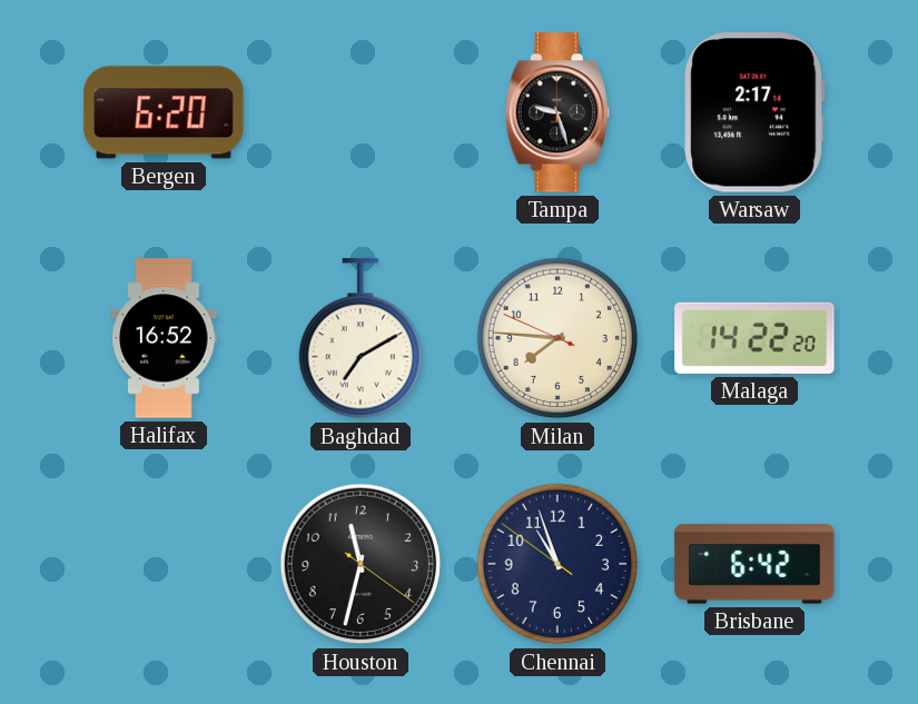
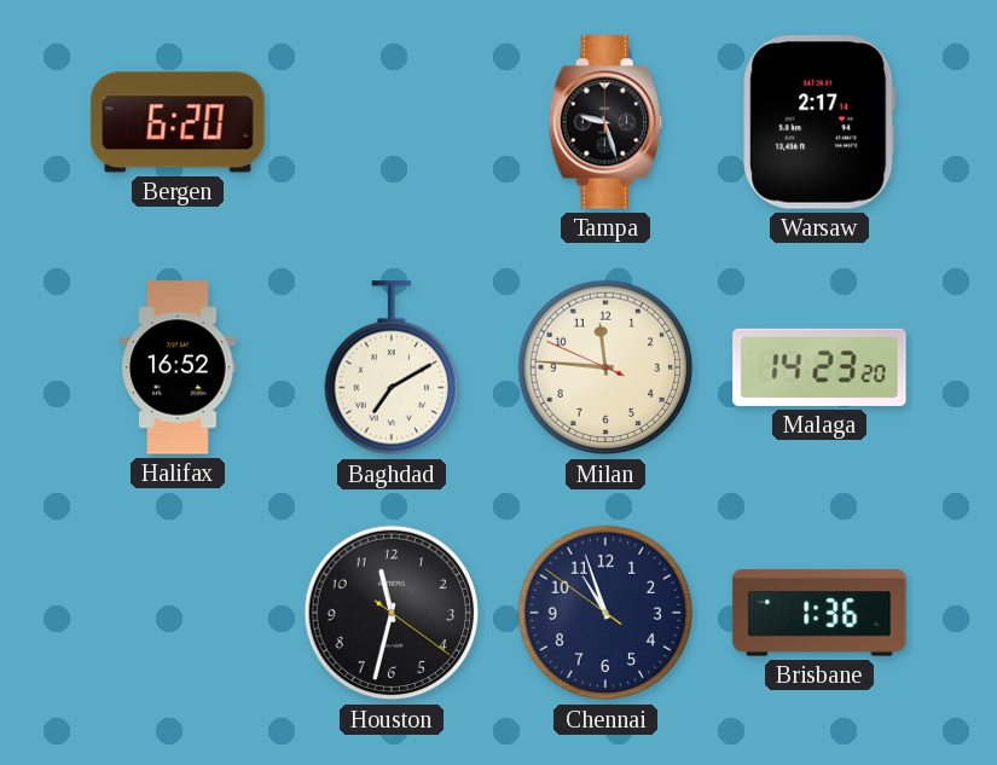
Milan: 7:45 -> 11:45 (605, 367)
Malaga: 14:22 -> 14:23 (819, 367)
Brisbane: 6:42 -> 1:36 (819, 613)
